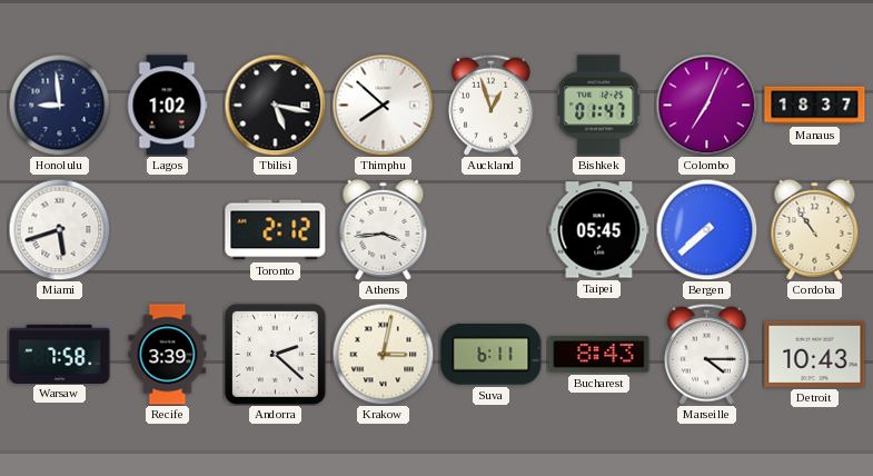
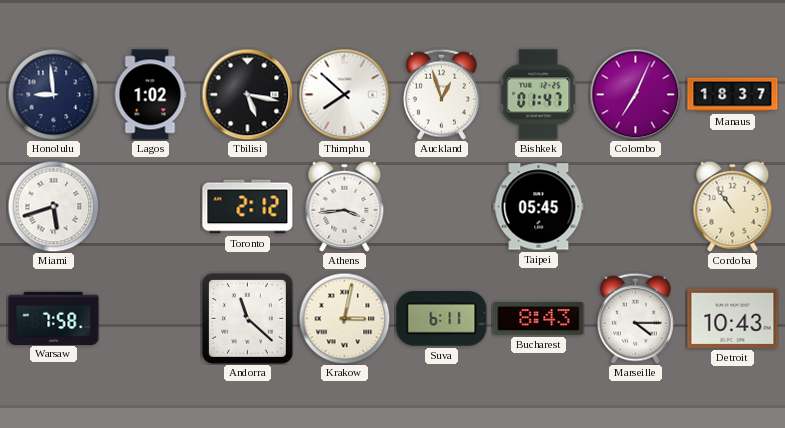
Bergen: 7:38 -> none (706, 229)
Recife: 3:39 -> none (168, 355)
Andorra: 2:22 -> 11:22 (247, 318)
